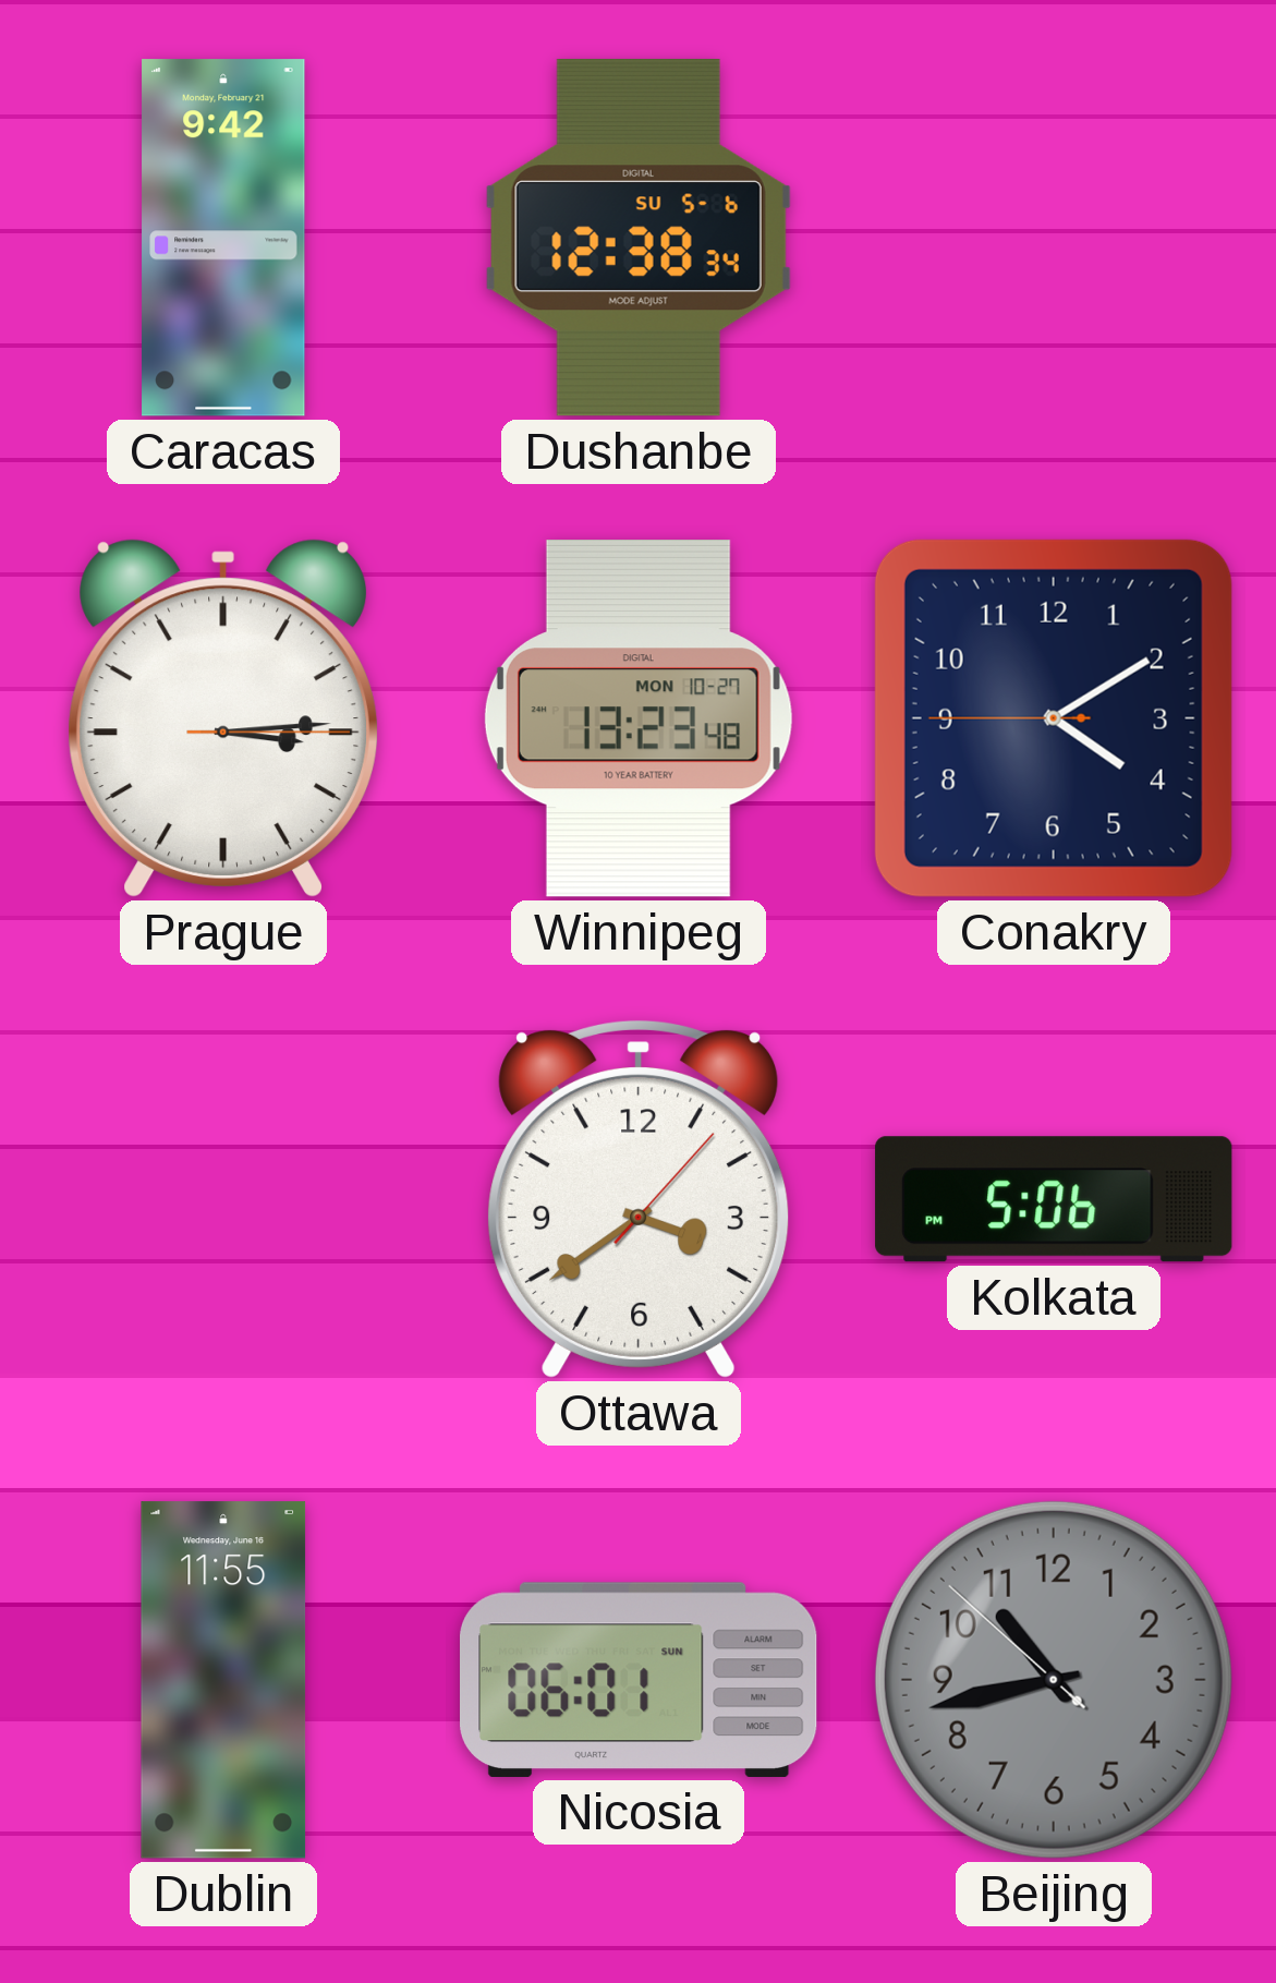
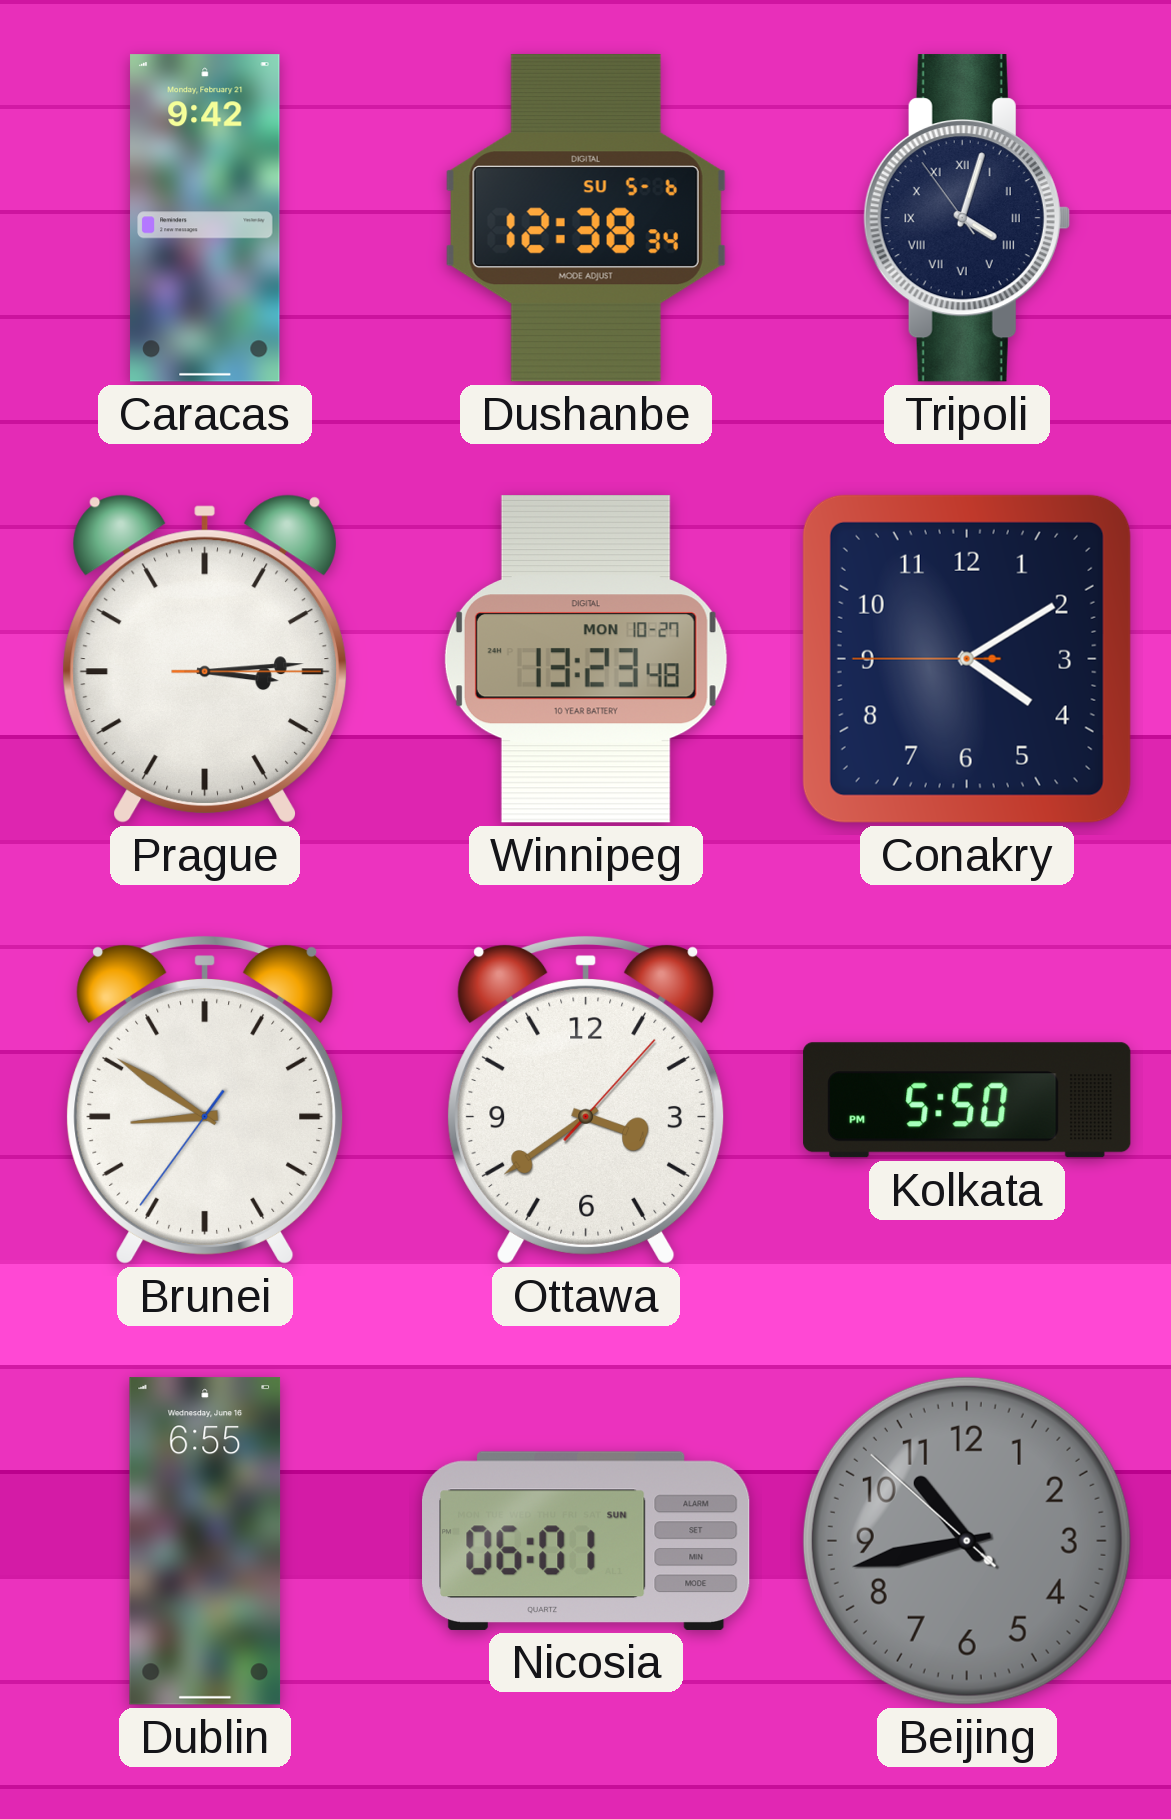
Tripoli: none -> 4:02 (967, 218)
Brunei: none -> 8:50 (205, 1100)
Kolkata: 5:06 -> 5:50 (967, 1100)
Dublin: 11:55 -> 6:55 (205, 1541)
